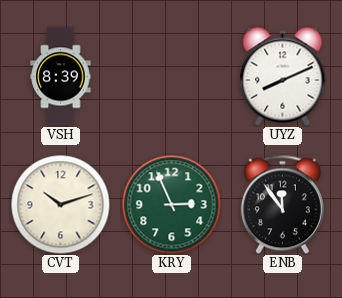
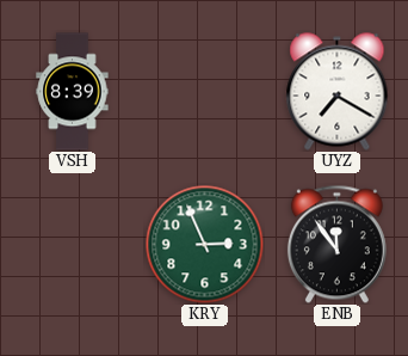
UYZ: 8:11 -> 7:20 (338, 92)
CVT: 10:12 -> none (61, 205)
